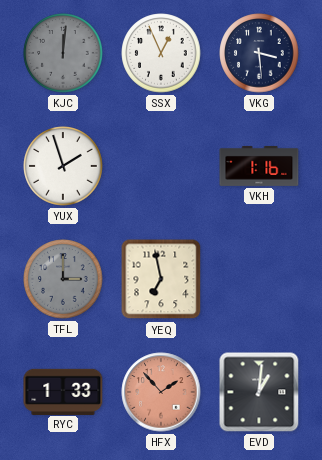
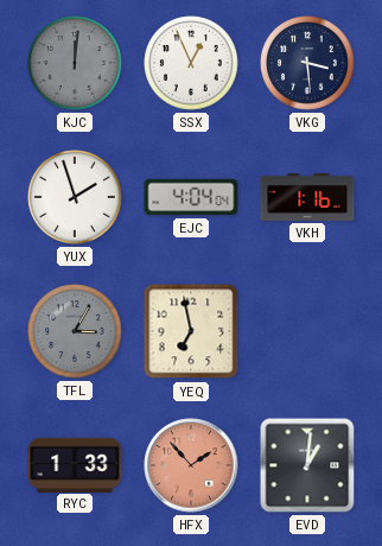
EJC: none -> 4:04 (191, 197)
TFL: 3:00 -> 3:05 (75, 331)
